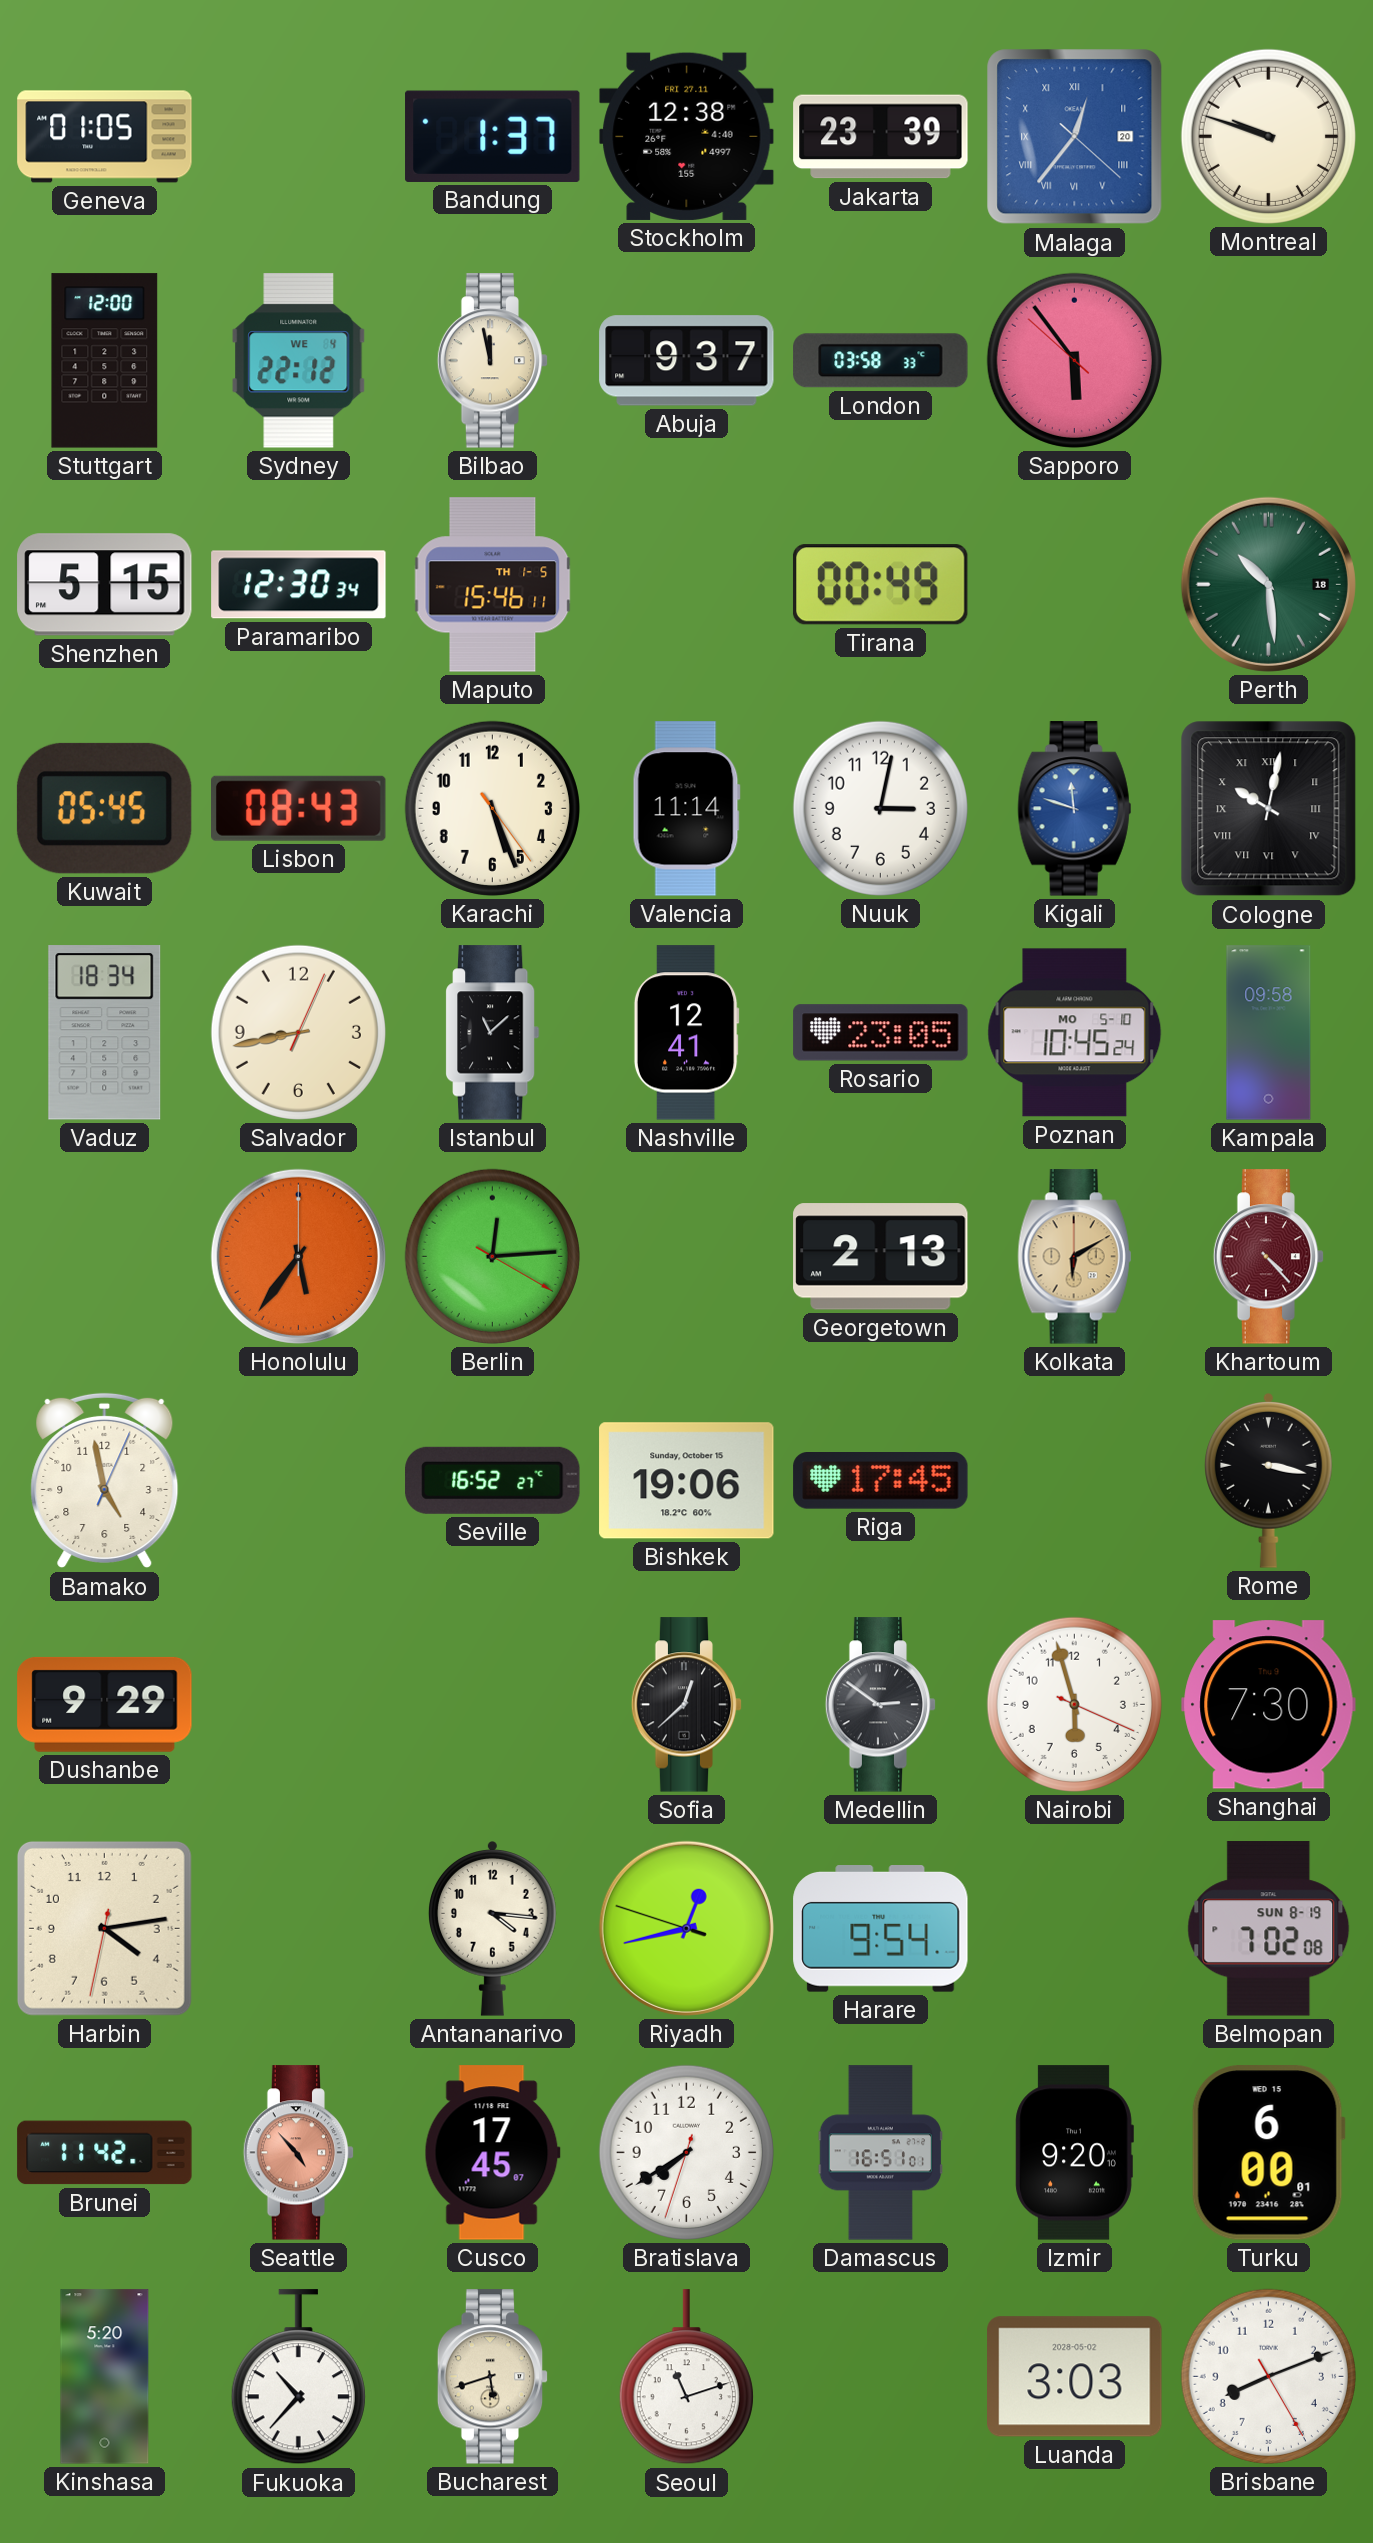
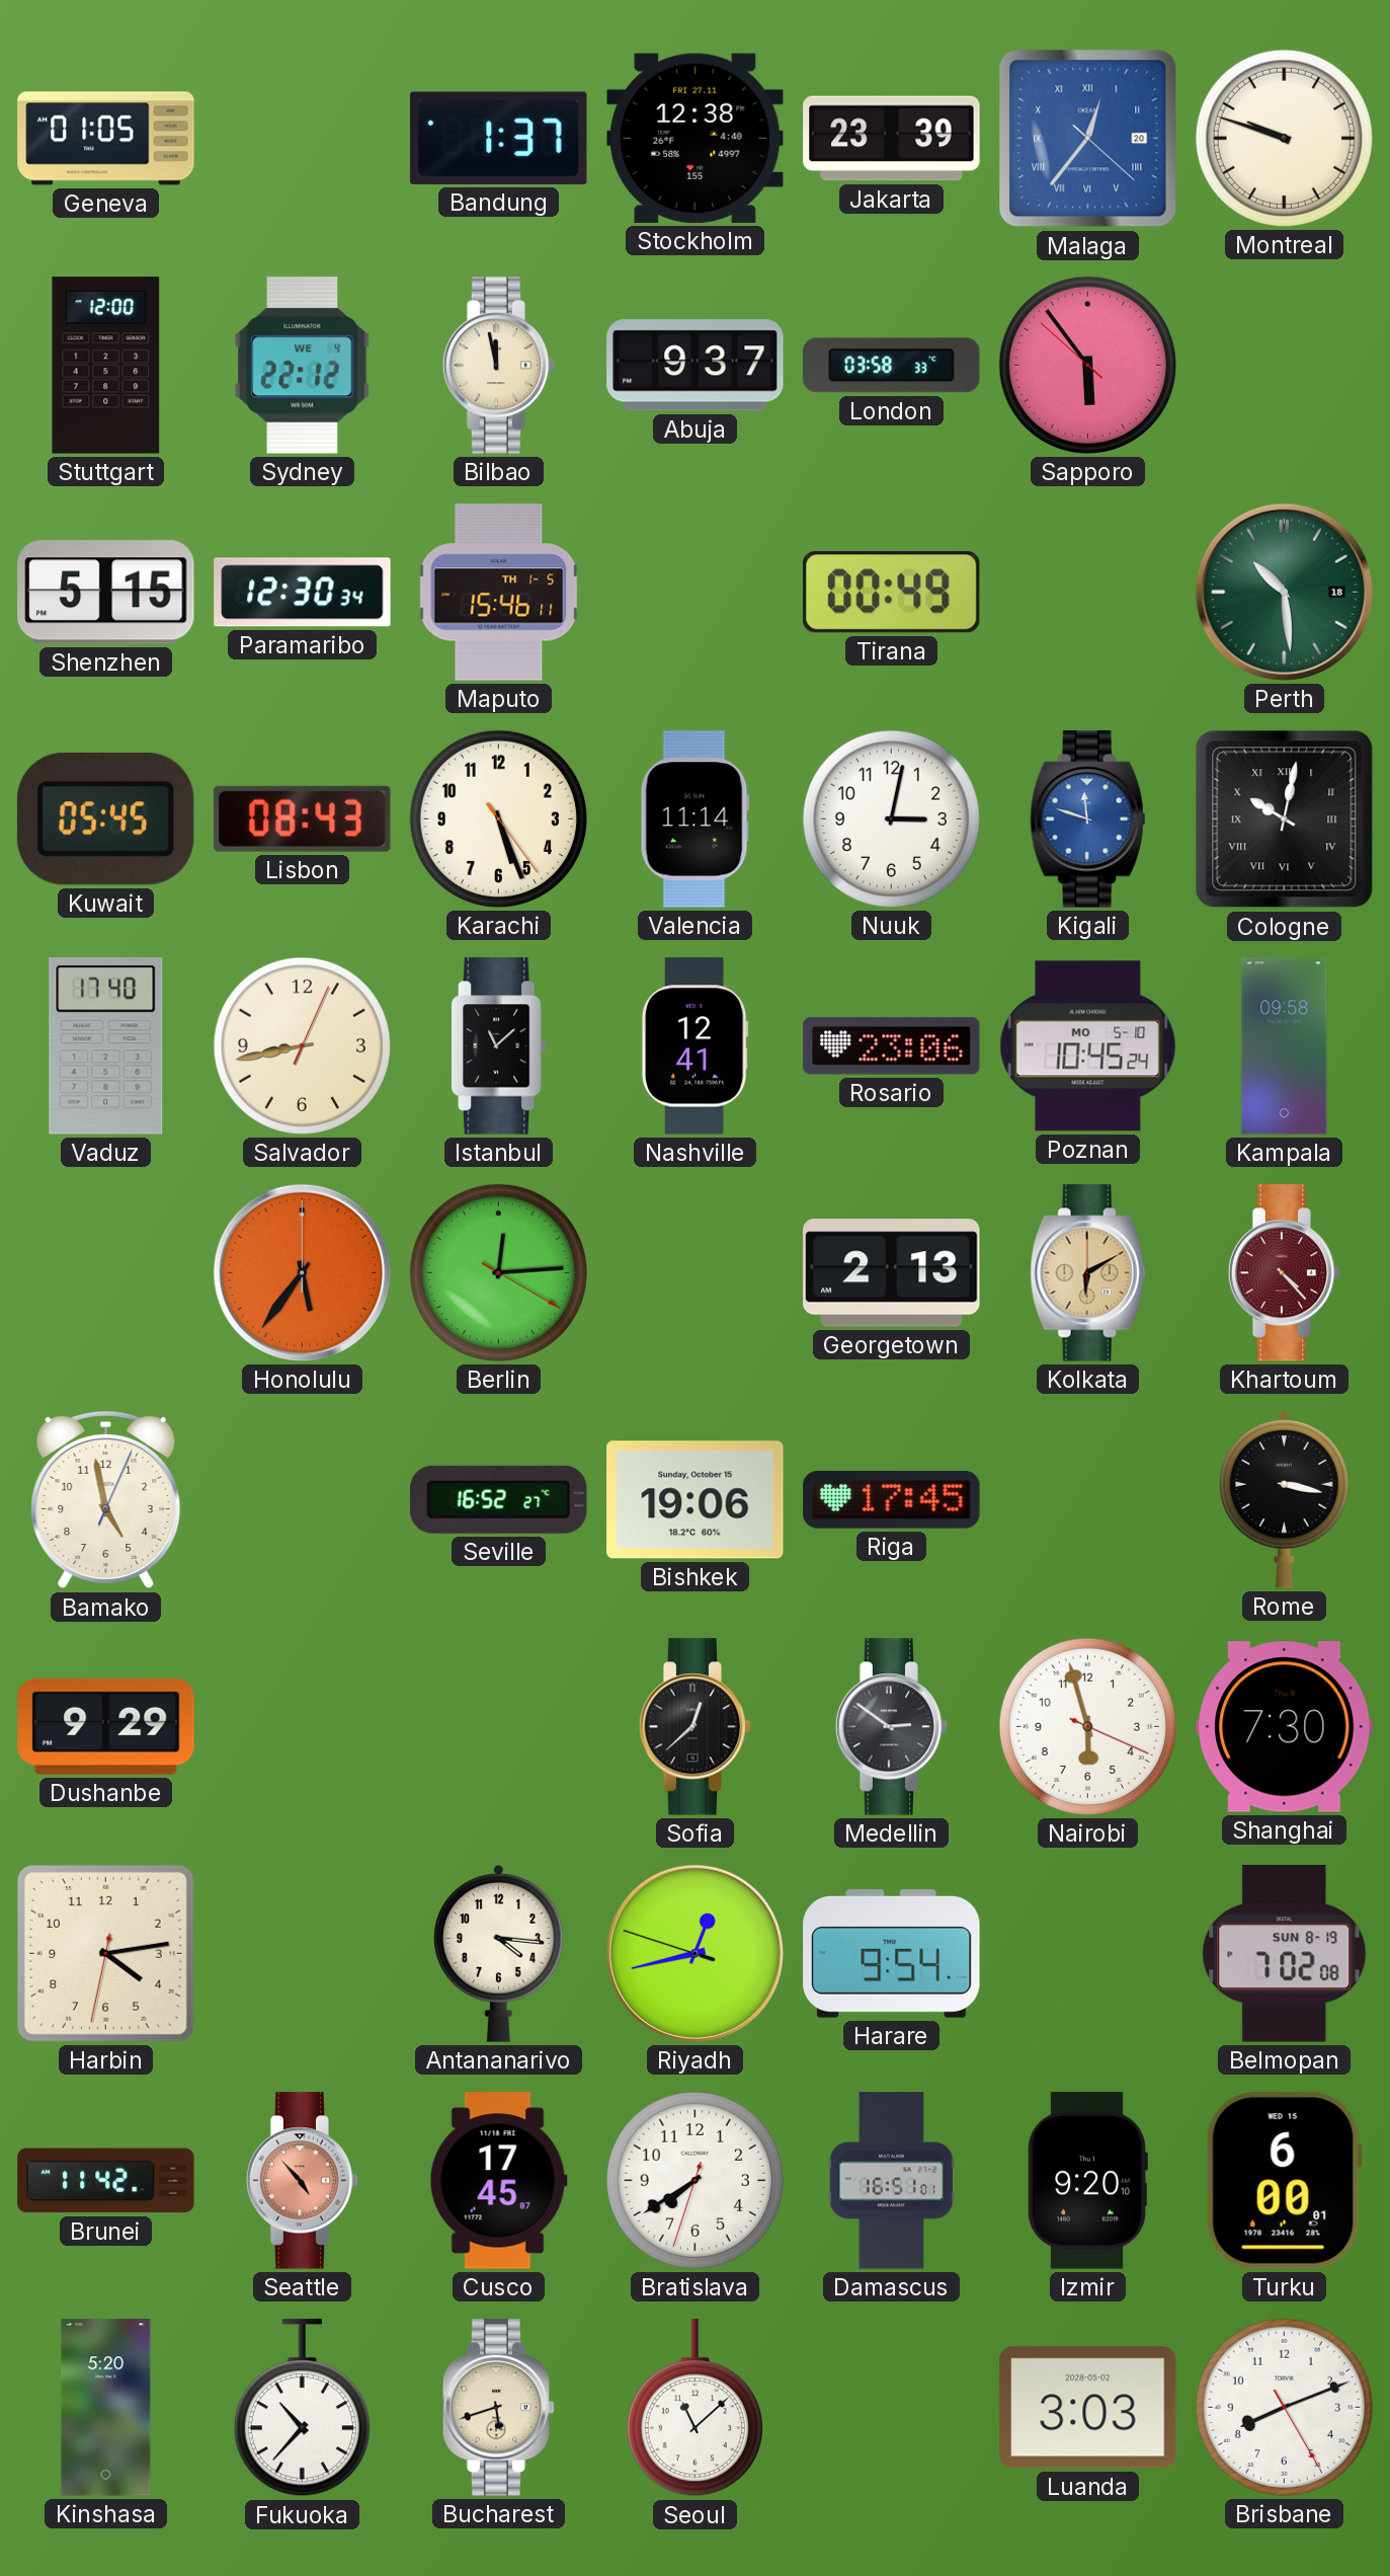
Vaduz: 18:34 -> 17:40 (106, 1046)
Rosario: 23:05 -> 23:06 (892, 1046)
Seoul: 11:12 -> 11:08 (694, 2408)
